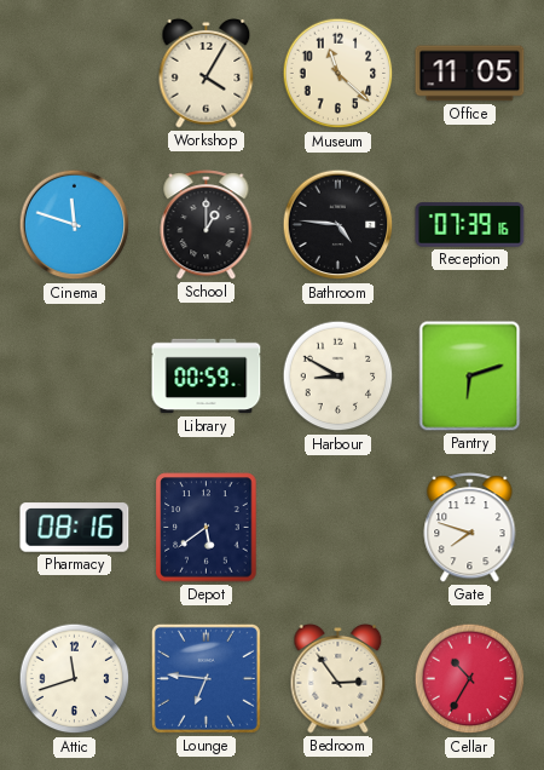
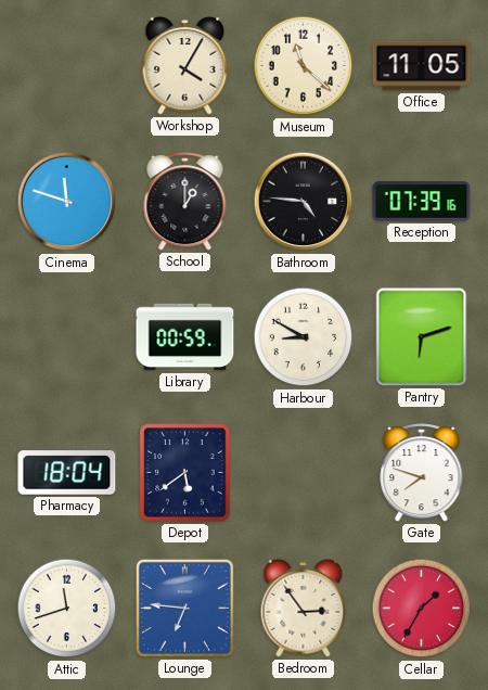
Pharmacy: 08:16 -> 18:04 (67, 473)
Cellar: 10:35 -> 1:35 (422, 609)
